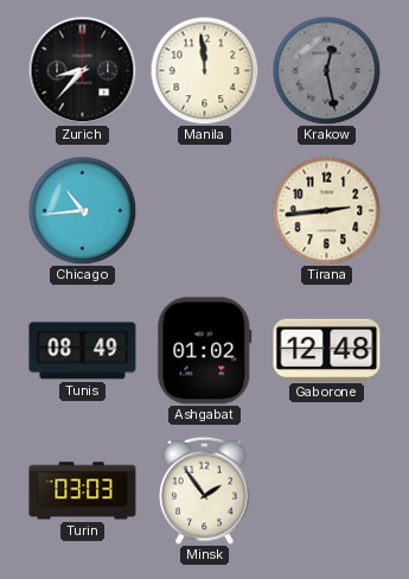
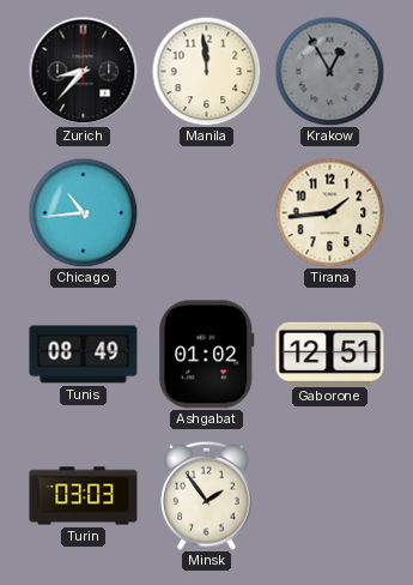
Krakow: 12:28 -> 12:55 (329, 71)
Tirana: 2:44 -> 1:44 (329, 212)
Gaborone: 12:48 -> 12:51 (330, 354)
